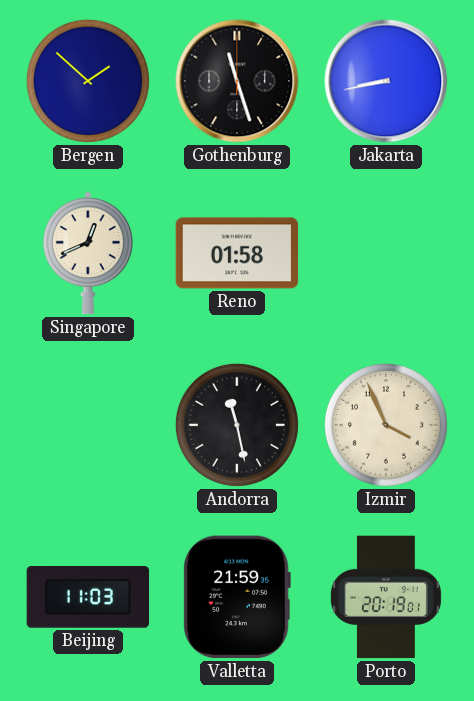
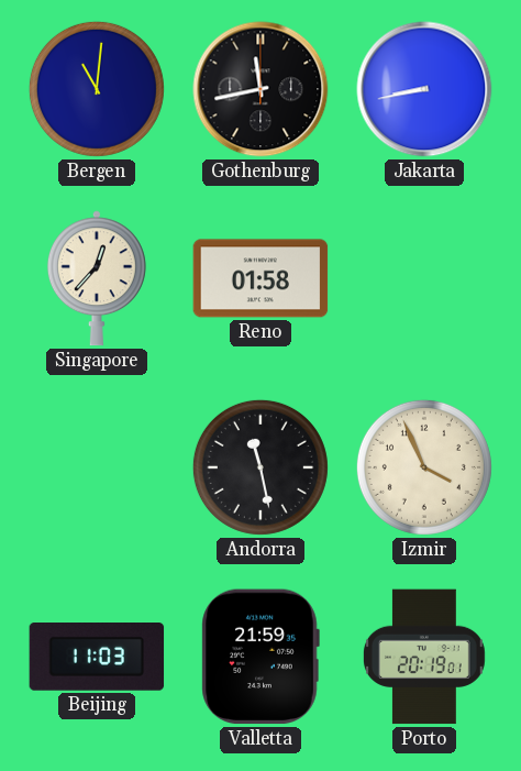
Bergen: 1:52 -> 11:01 (97, 89)
Gothenburg: 11:27 -> 11:43 (260, 89)
Singapore: 12:41 -> 12:37 (97, 278)
